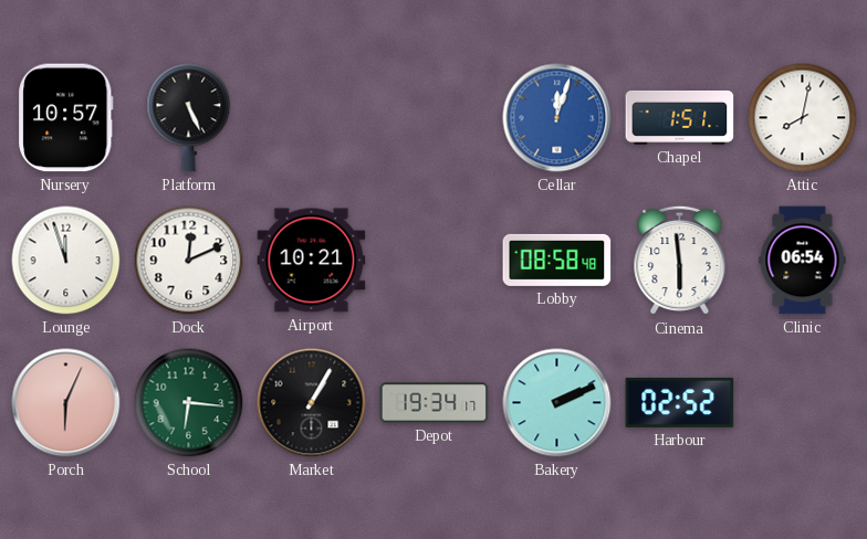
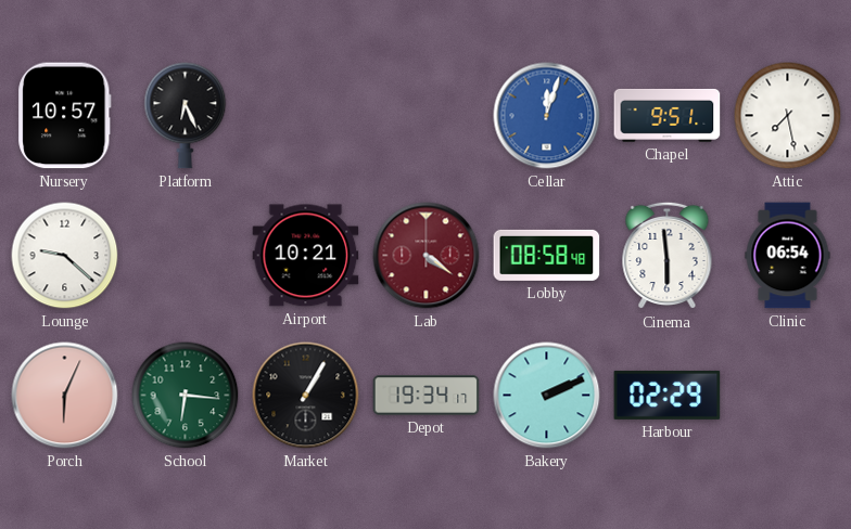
Platform: 5:26 -> 6:26 (186, 116)
Chapel: 1:51 -> 9:51 (668, 115)
Attic: 8:02 -> 7:28 (788, 116)
Lounge: 11:57 -> 9:22 (65, 256)
Dock: 12:11 -> none (189, 261)
Lab: none -> 4:21 (427, 256)
Harbour: 02:52 -> 02:29 (668, 395)
